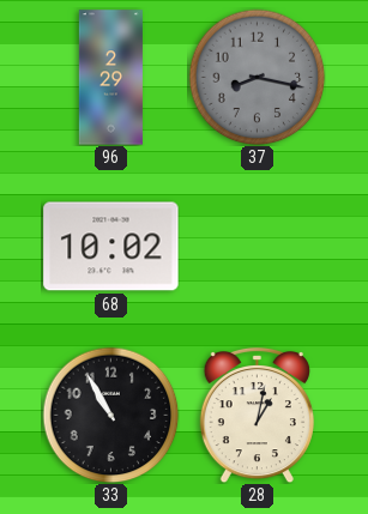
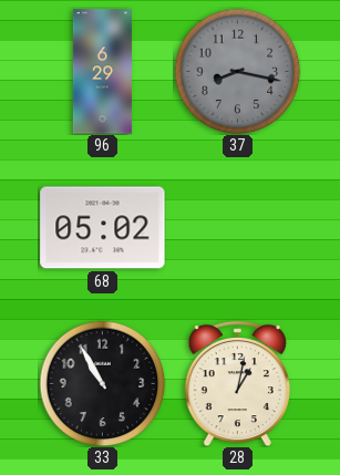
96: 2:29 -> 6:29 (102, 72)
68: 10:02 -> 05:02 (103, 228)
